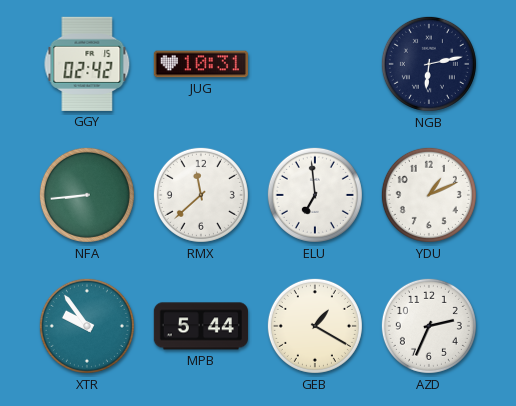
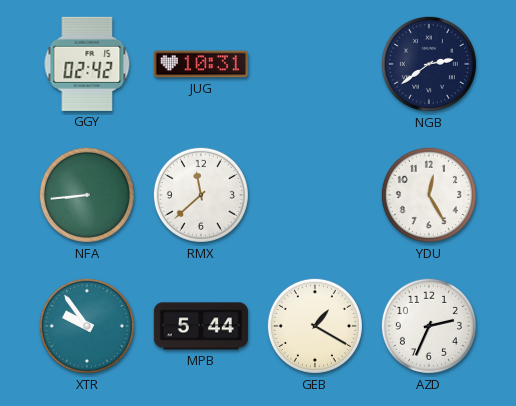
NGB: 6:13 -> 2:39 (429, 64)
ELU: 6:59 -> none (315, 195)
YDU: 1:11 -> 12:25 (429, 195)
